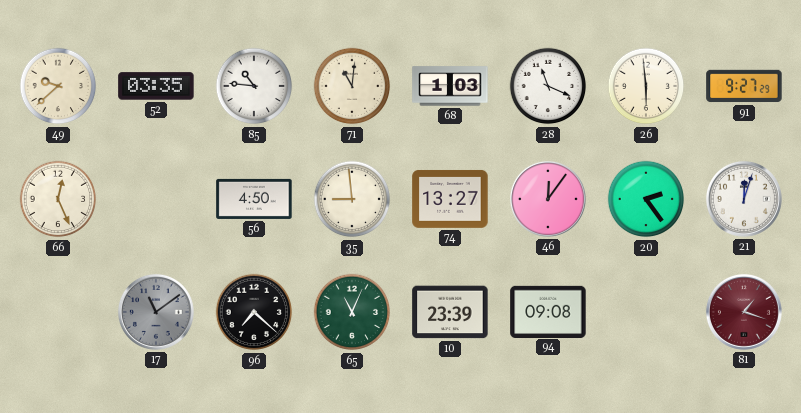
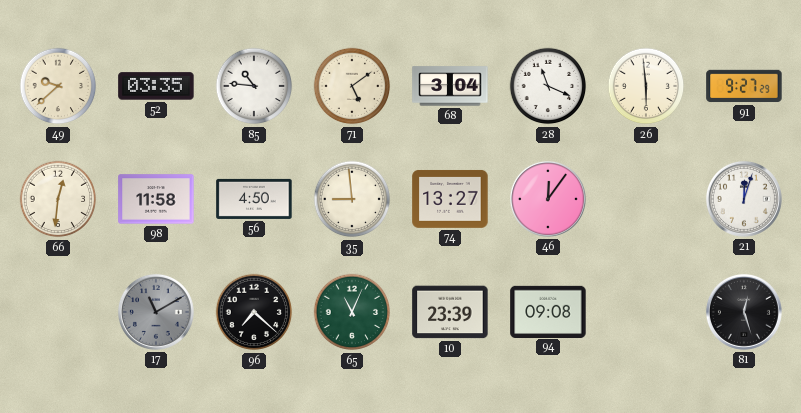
71: 11:01 -> 5:09 (352, 86)
68: 1:03 -> 3:04 (450, 86)
66: 12:26 -> 12:31 (58, 199)
98: none -> 11:58 (156, 199)
20: 2:24 -> none (646, 199)
17: 11:09 -> 11:10 (156, 312)
81: 1:18 -> 12:27 (744, 312)
81 dial: burgundy -> black (744, 312)
